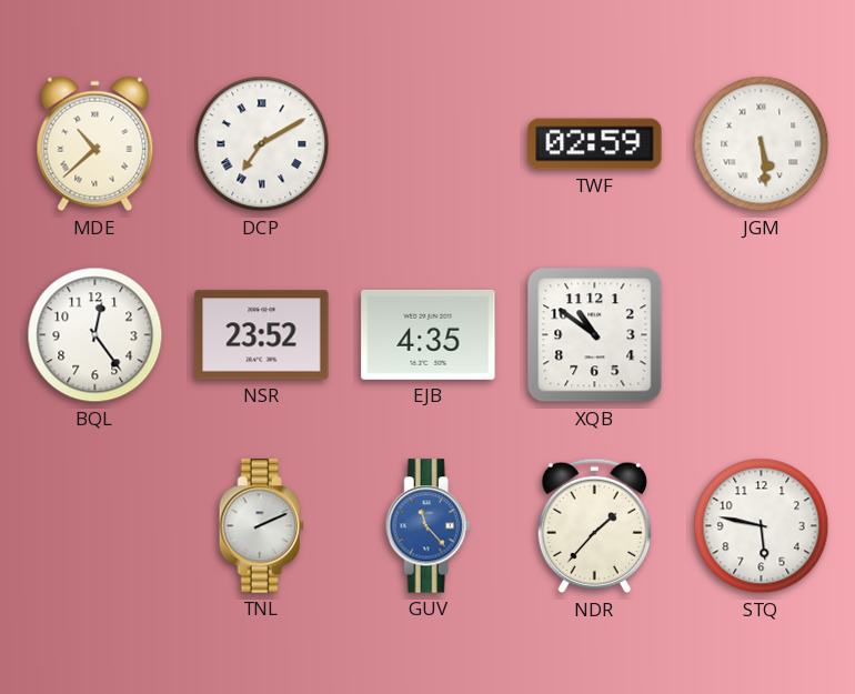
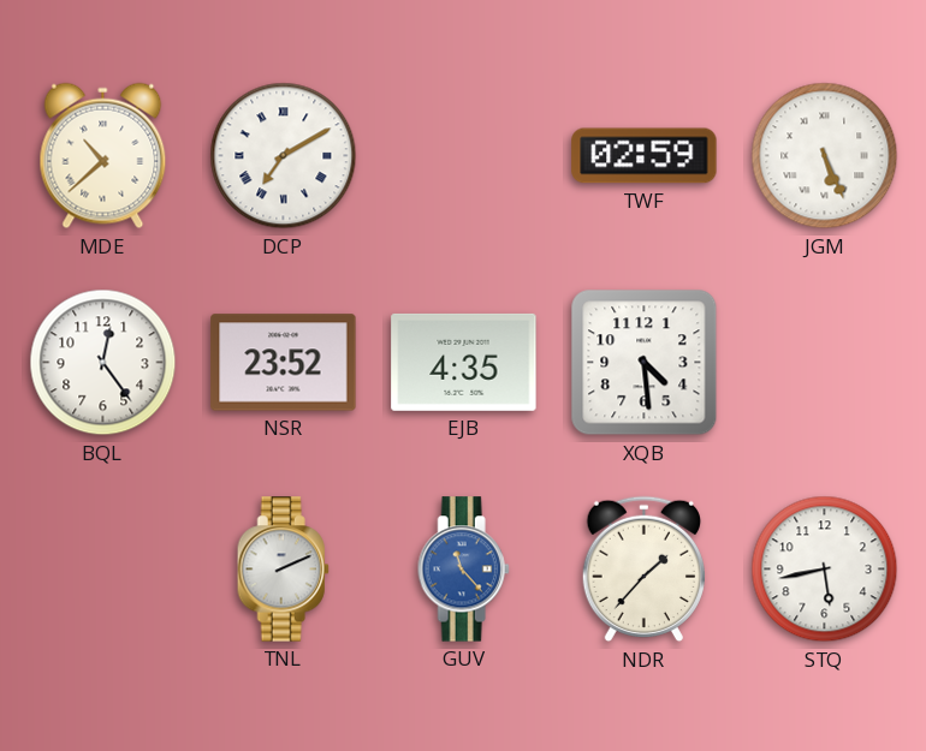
JGM: 5:29 -> 5:26 (825, 156)
XQB: 10:51 -> 4:29 (645, 363)
STQ: 5:47 -> 5:43 (825, 570)
